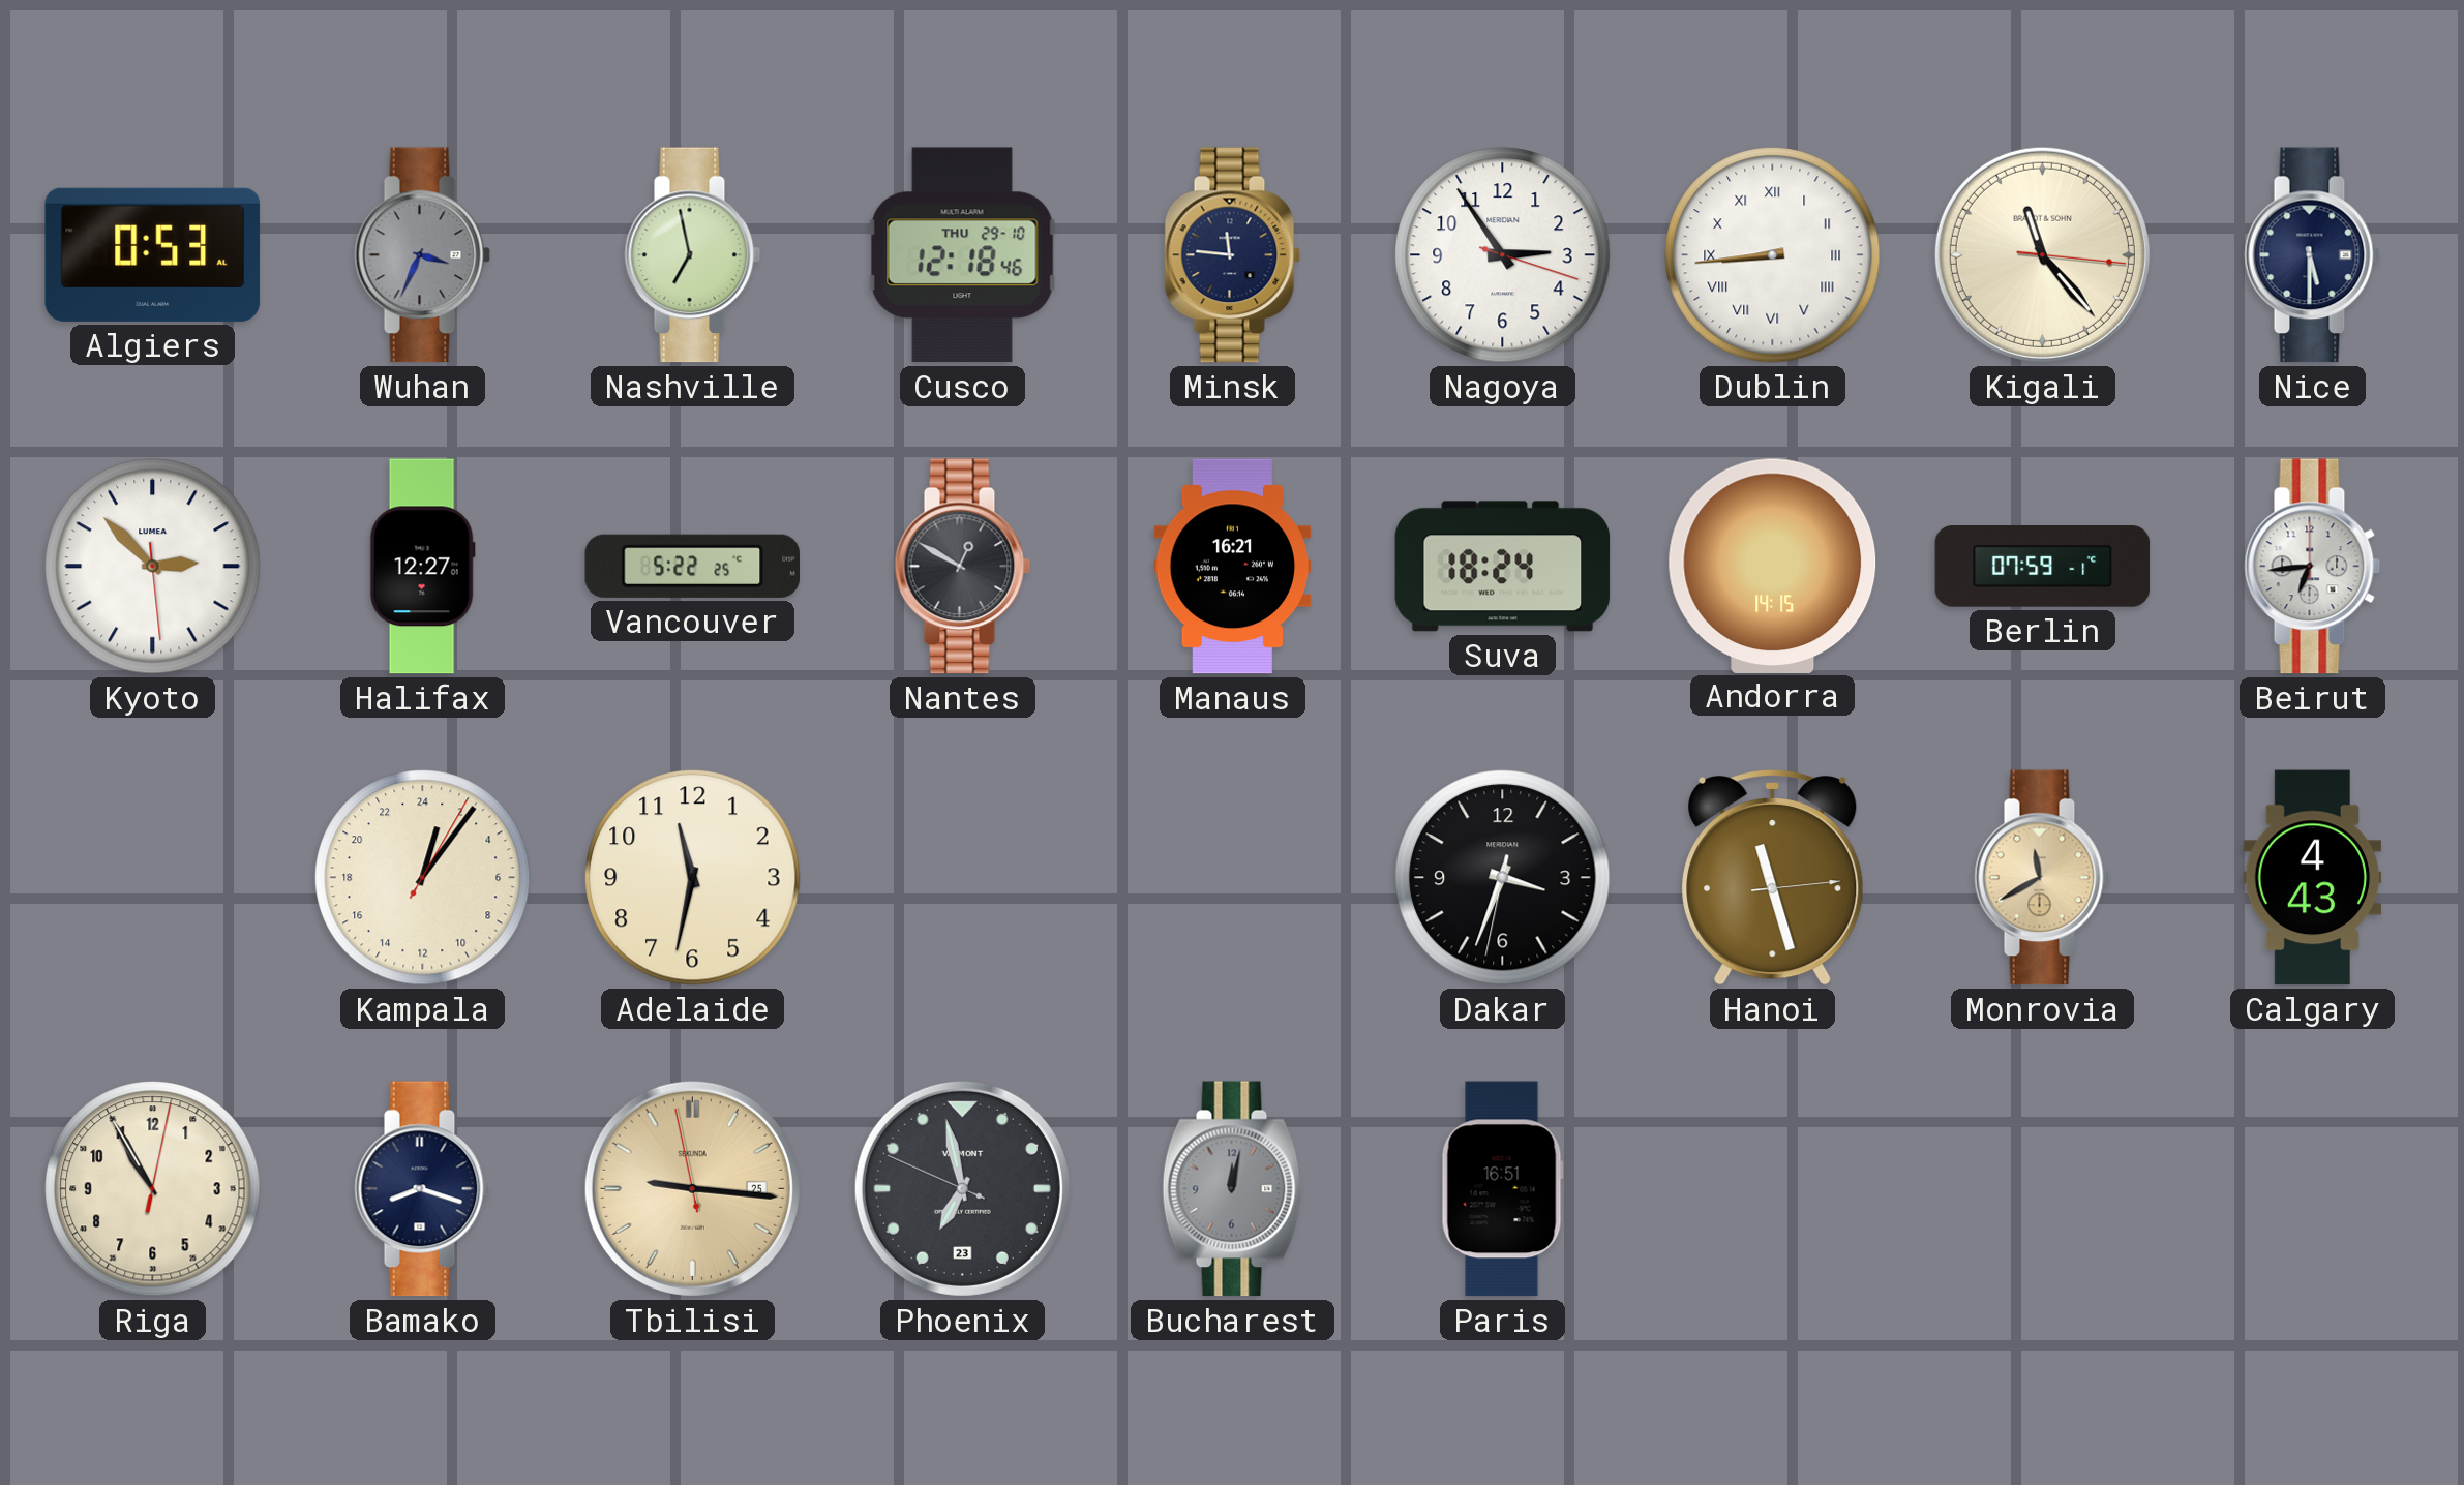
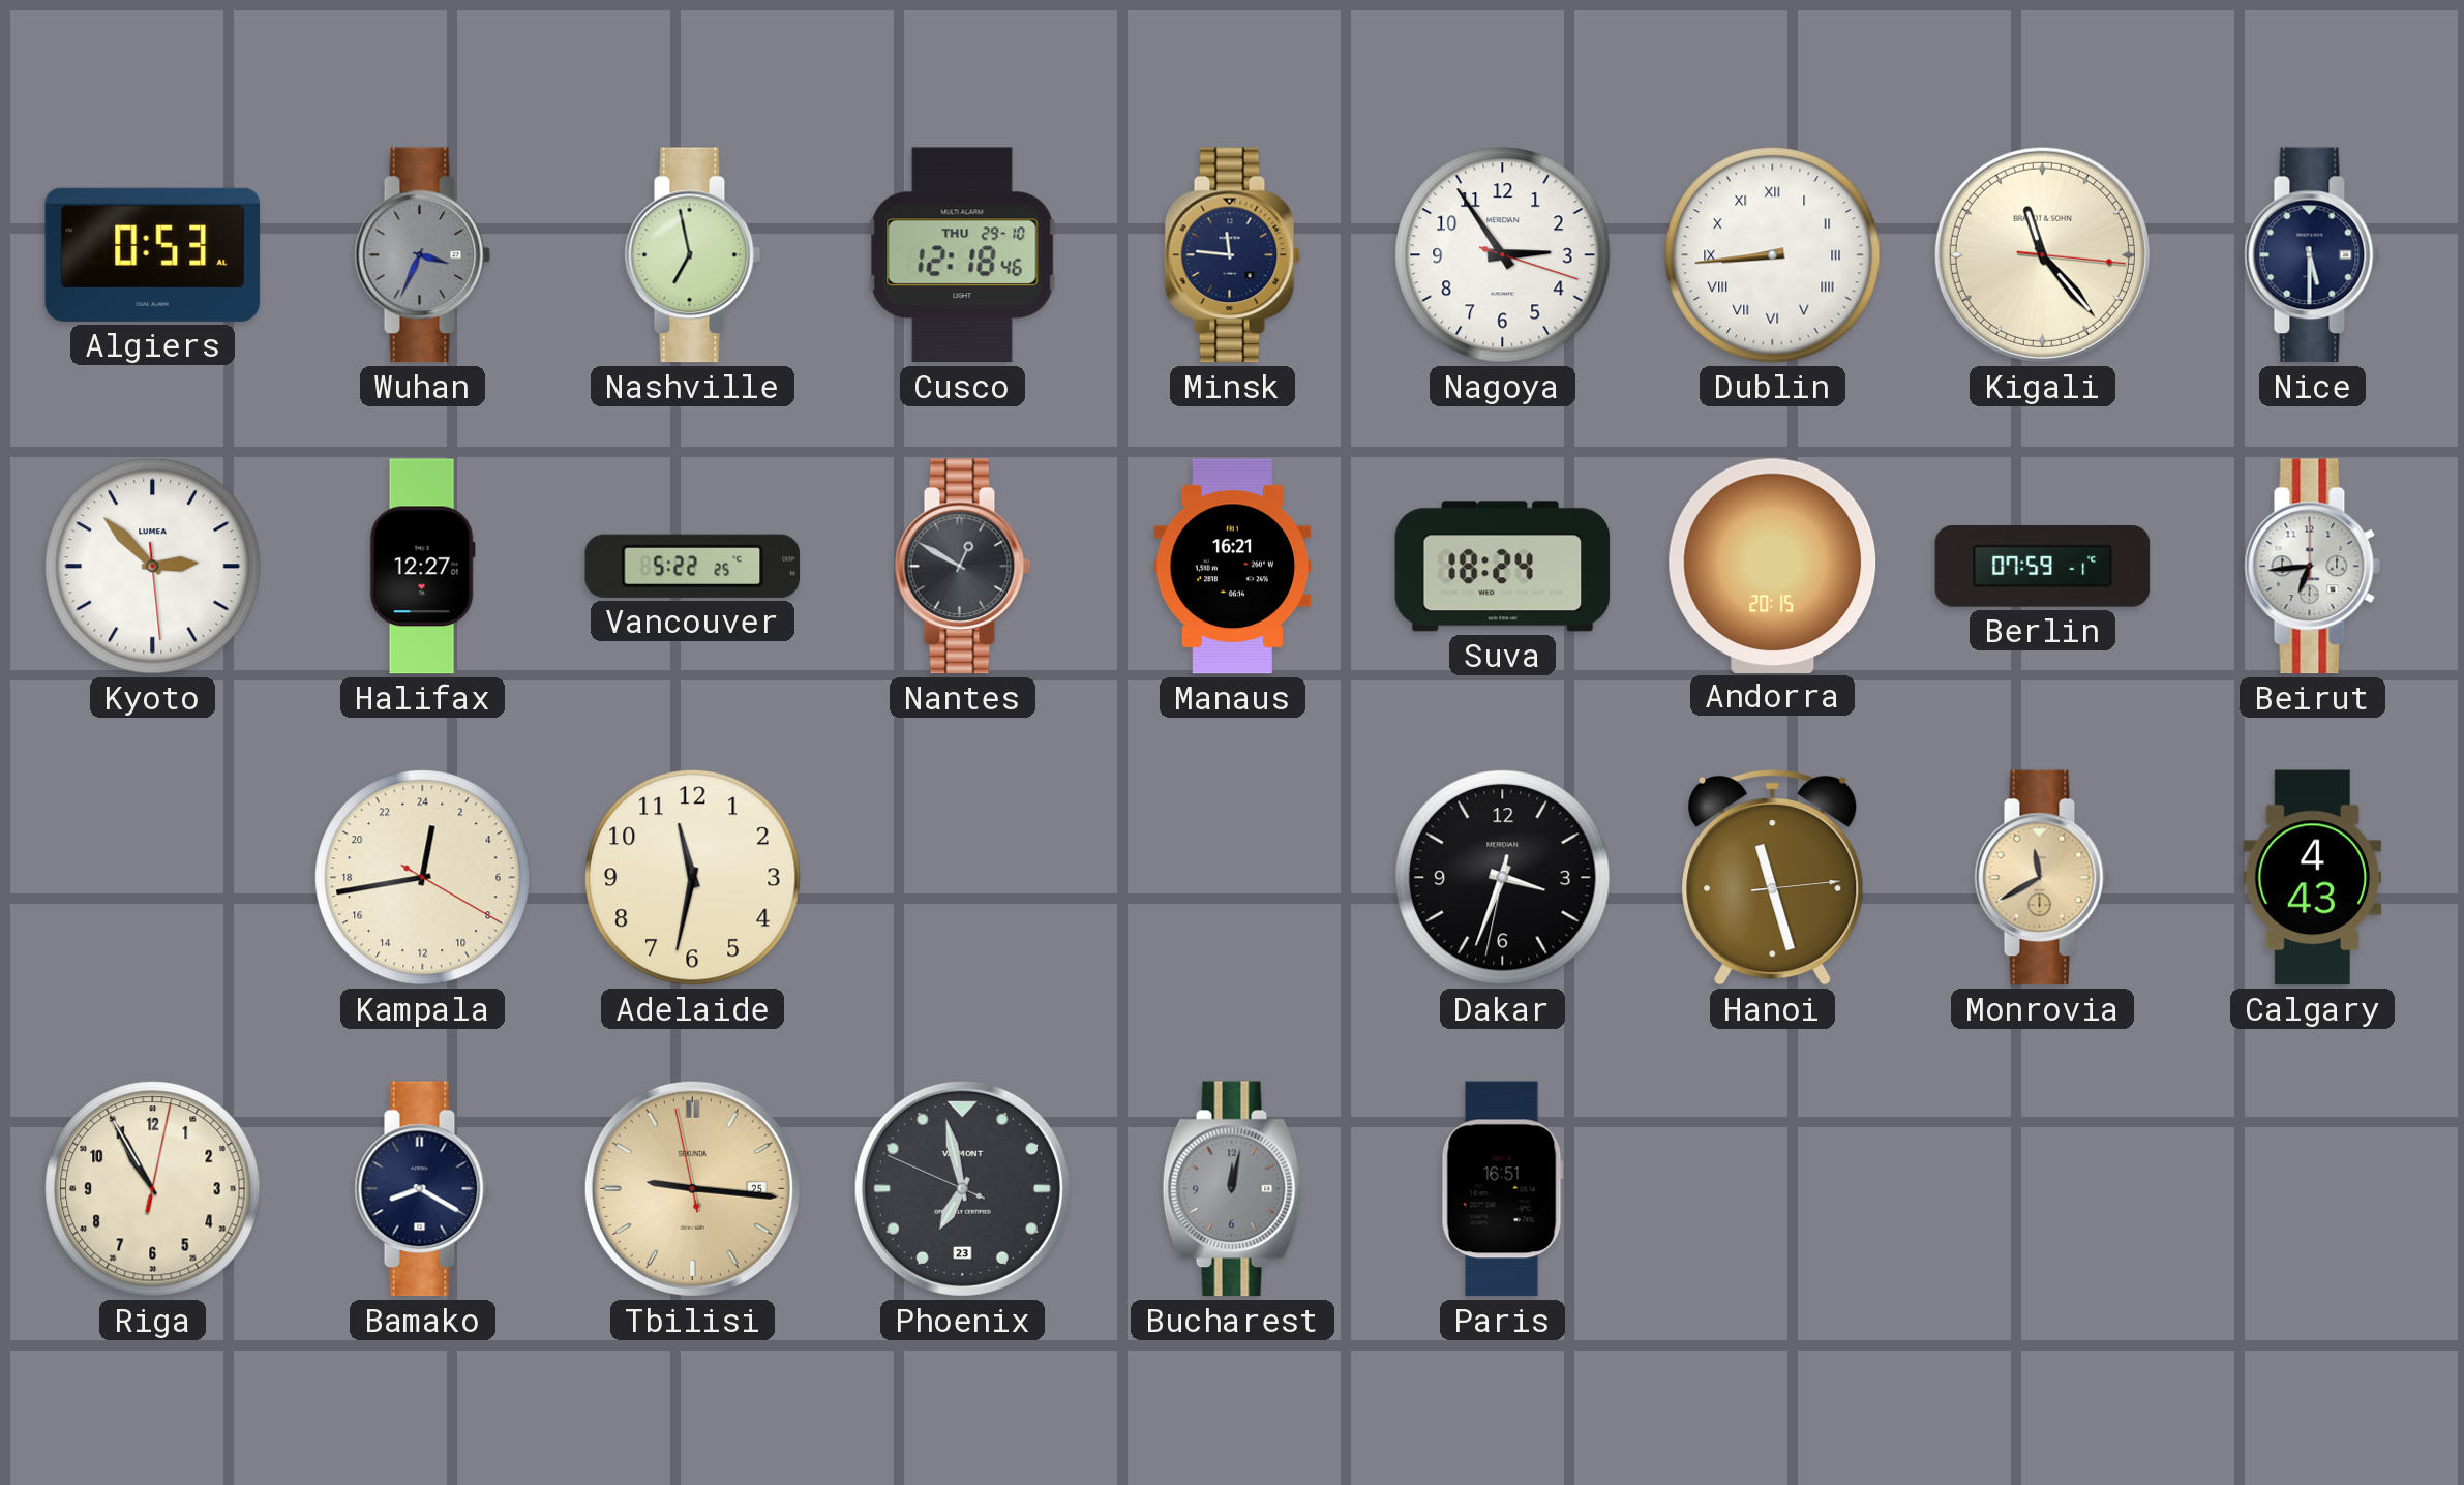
Andorra: 14:15 -> 20:15 (1773, 566)
Kampala: 1:06 -> 0:43 (423, 878)
Bamako: 8:18 -> 8:20 (423, 1189)
